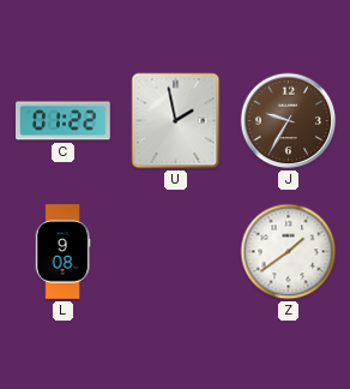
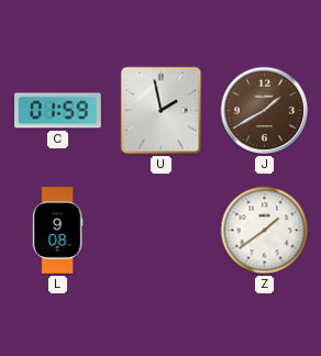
C: 01:22 -> 01:59 (58, 111)
J: 9:35 -> 1:40 (265, 111)
